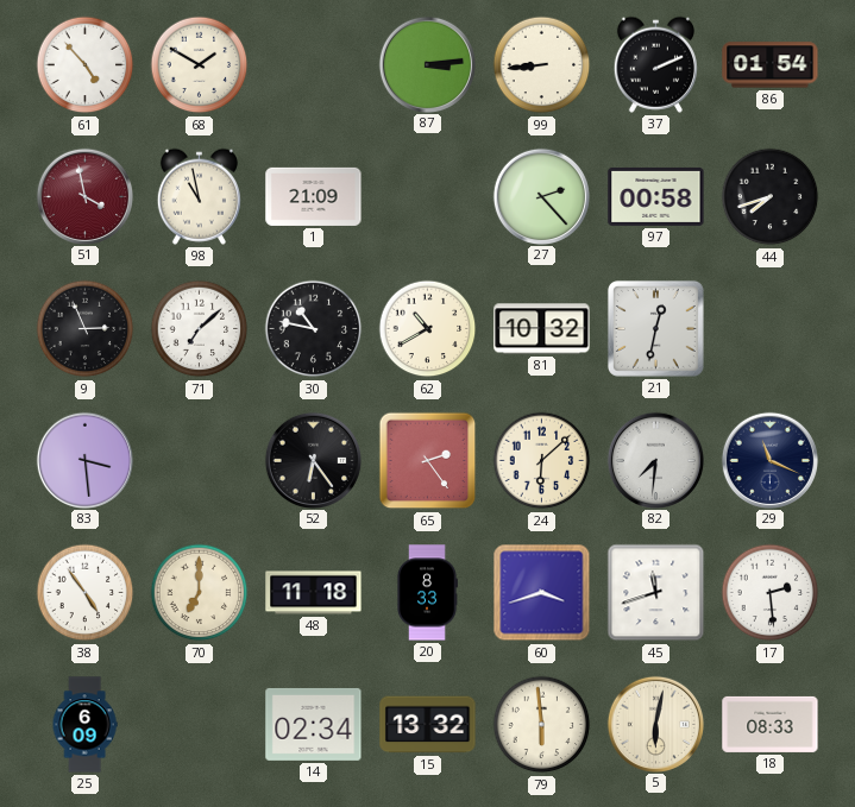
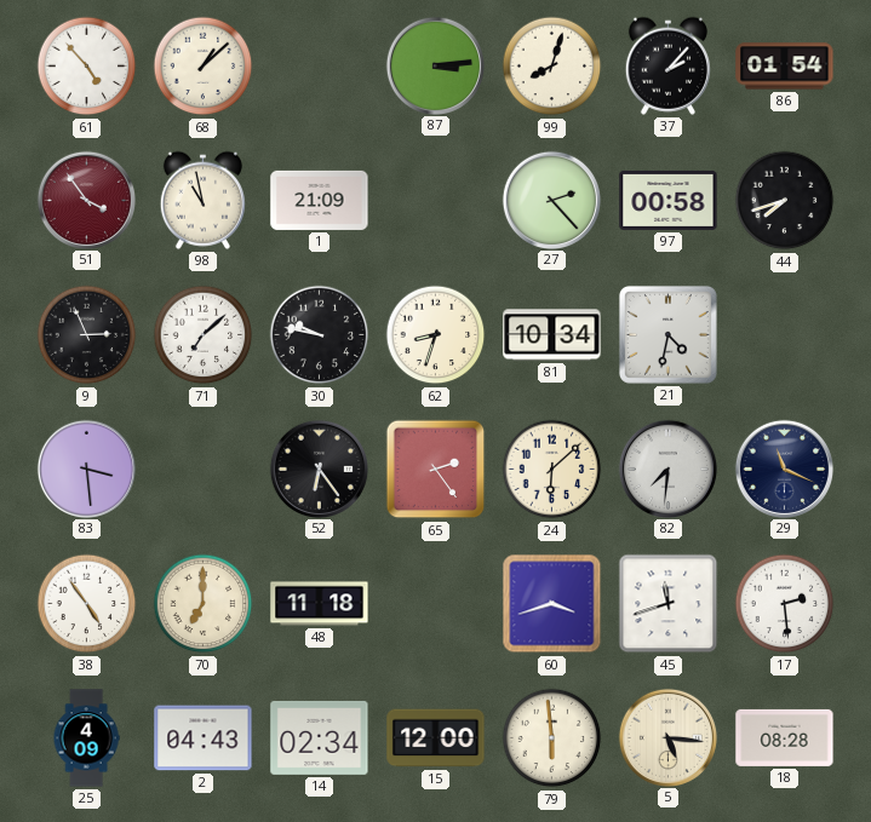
68: 1:50 -> 1:08 (204, 67)
99: 8:44 -> 8:03 (552, 67)
37: 2:11 -> 2:07 (667, 65)
51: 3:58 -> 3:54 (86, 200)
30: 10:47 -> 9:47 (320, 335)
62: 10:40 -> 8:33 (436, 335)
81: 10:32 -> 10:34 (552, 335)
21: 12:32 -> 4:32 (667, 334)
20: 8:33 -> none (428, 593)
25: 6:09 -> 4:09 (86, 738)
2: none -> 04:43 (204, 738)
15: 13:32 -> 12:00 (436, 738)
5: 6:02 -> 5:16 (667, 737)
18: 08:33 -> 08:28 (785, 737)
